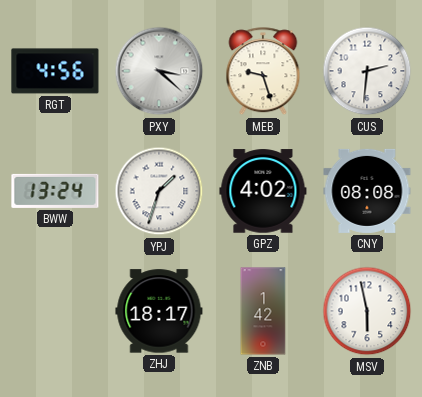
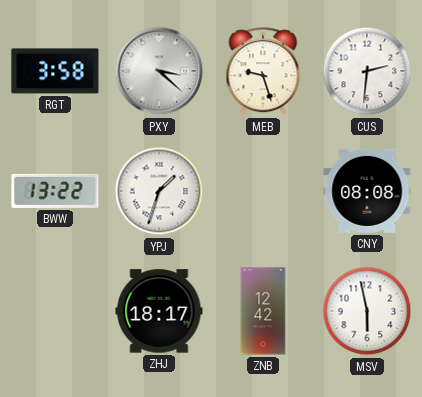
RGT: 4:56 -> 3:58 (55, 71)
BWW: 13:24 -> 13:22 (55, 191)
GPZ: 4:02 -> none (263, 191)
ZNB: 1:42 -> 12:42 (263, 311)
